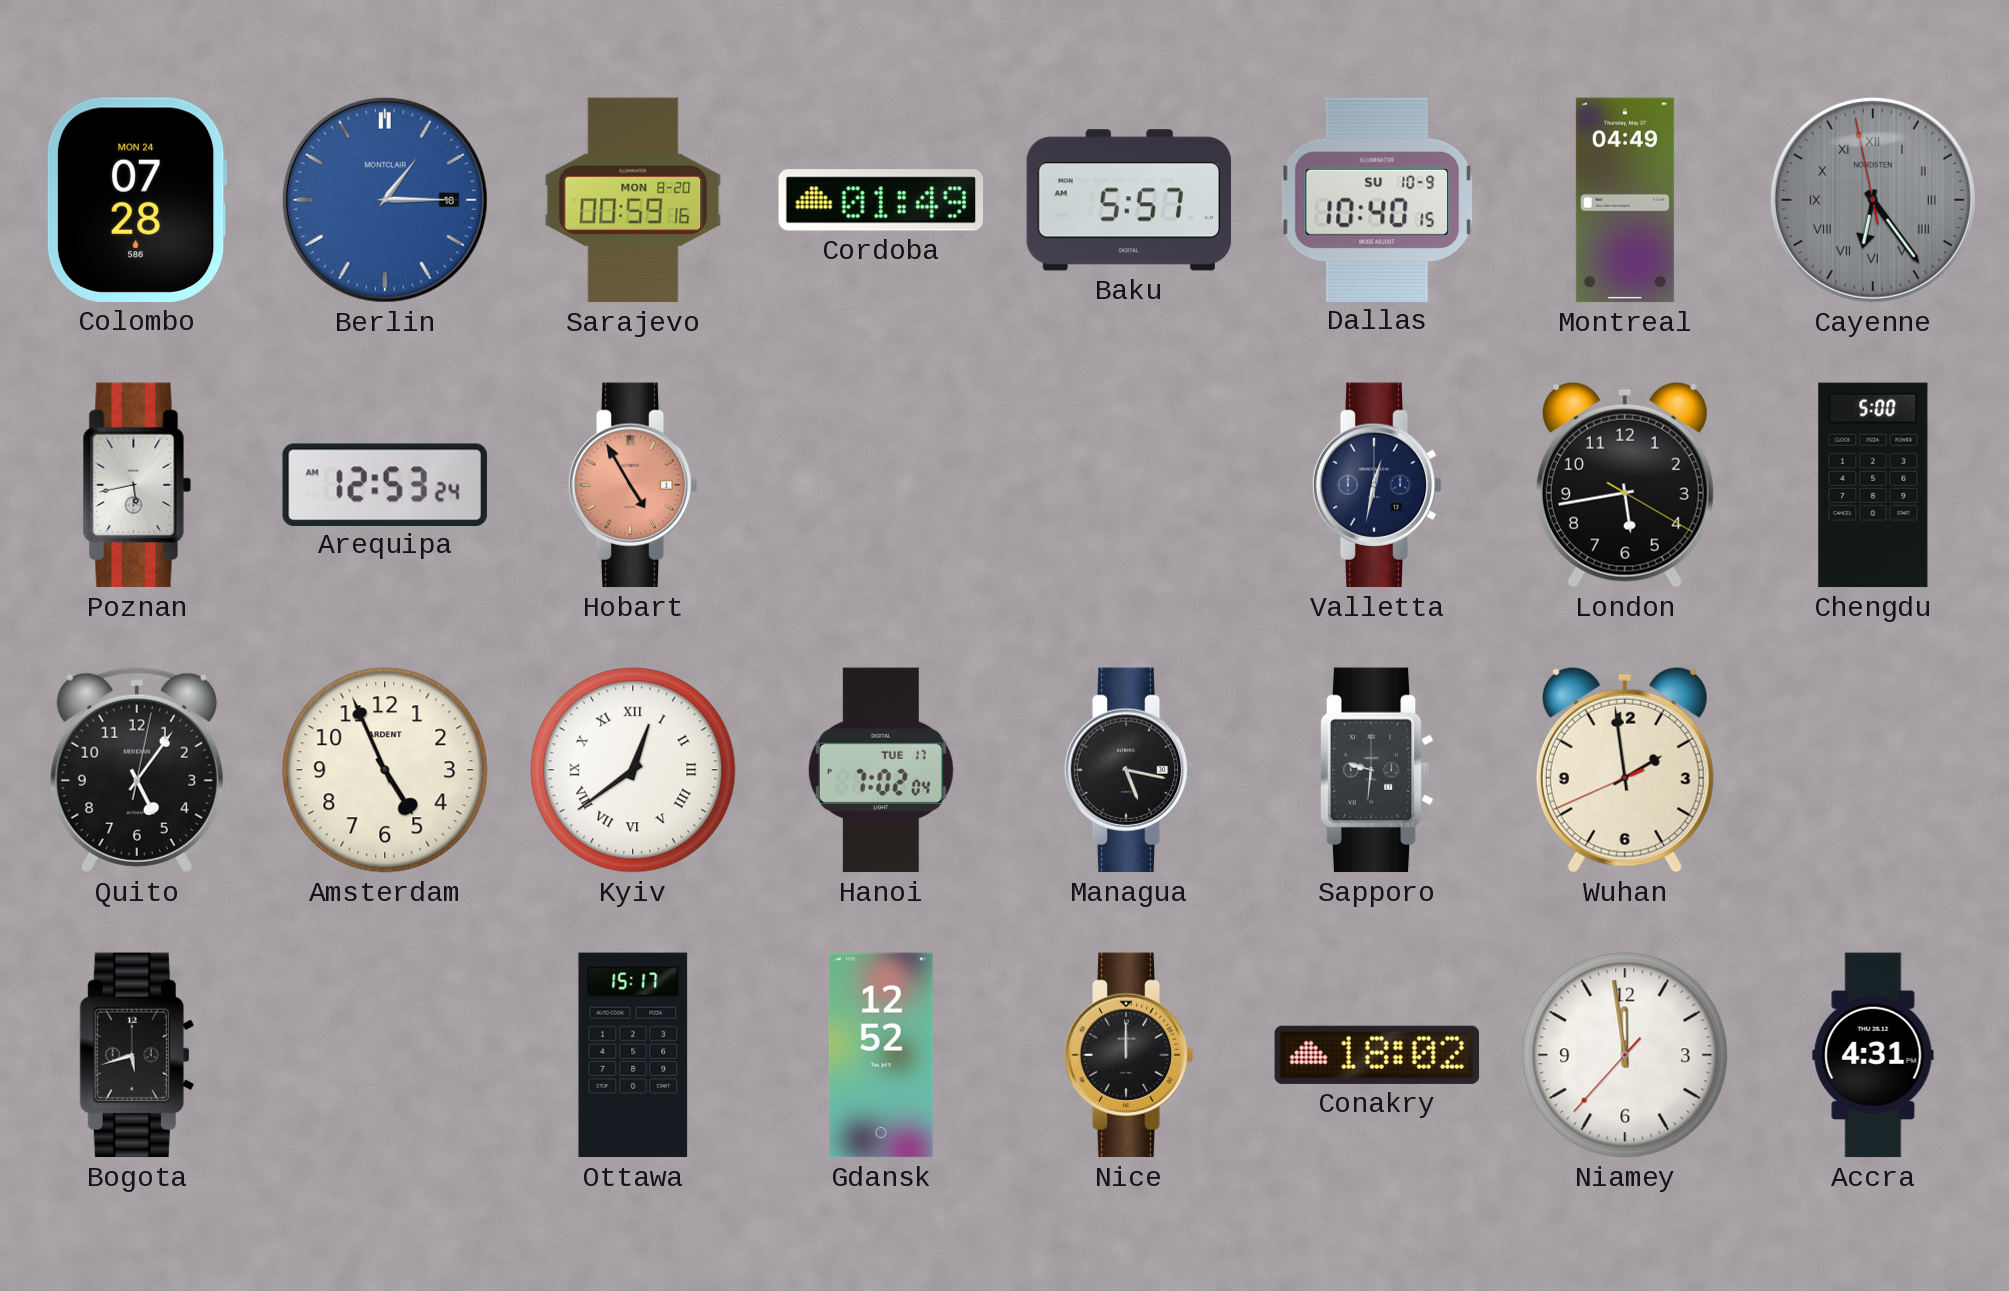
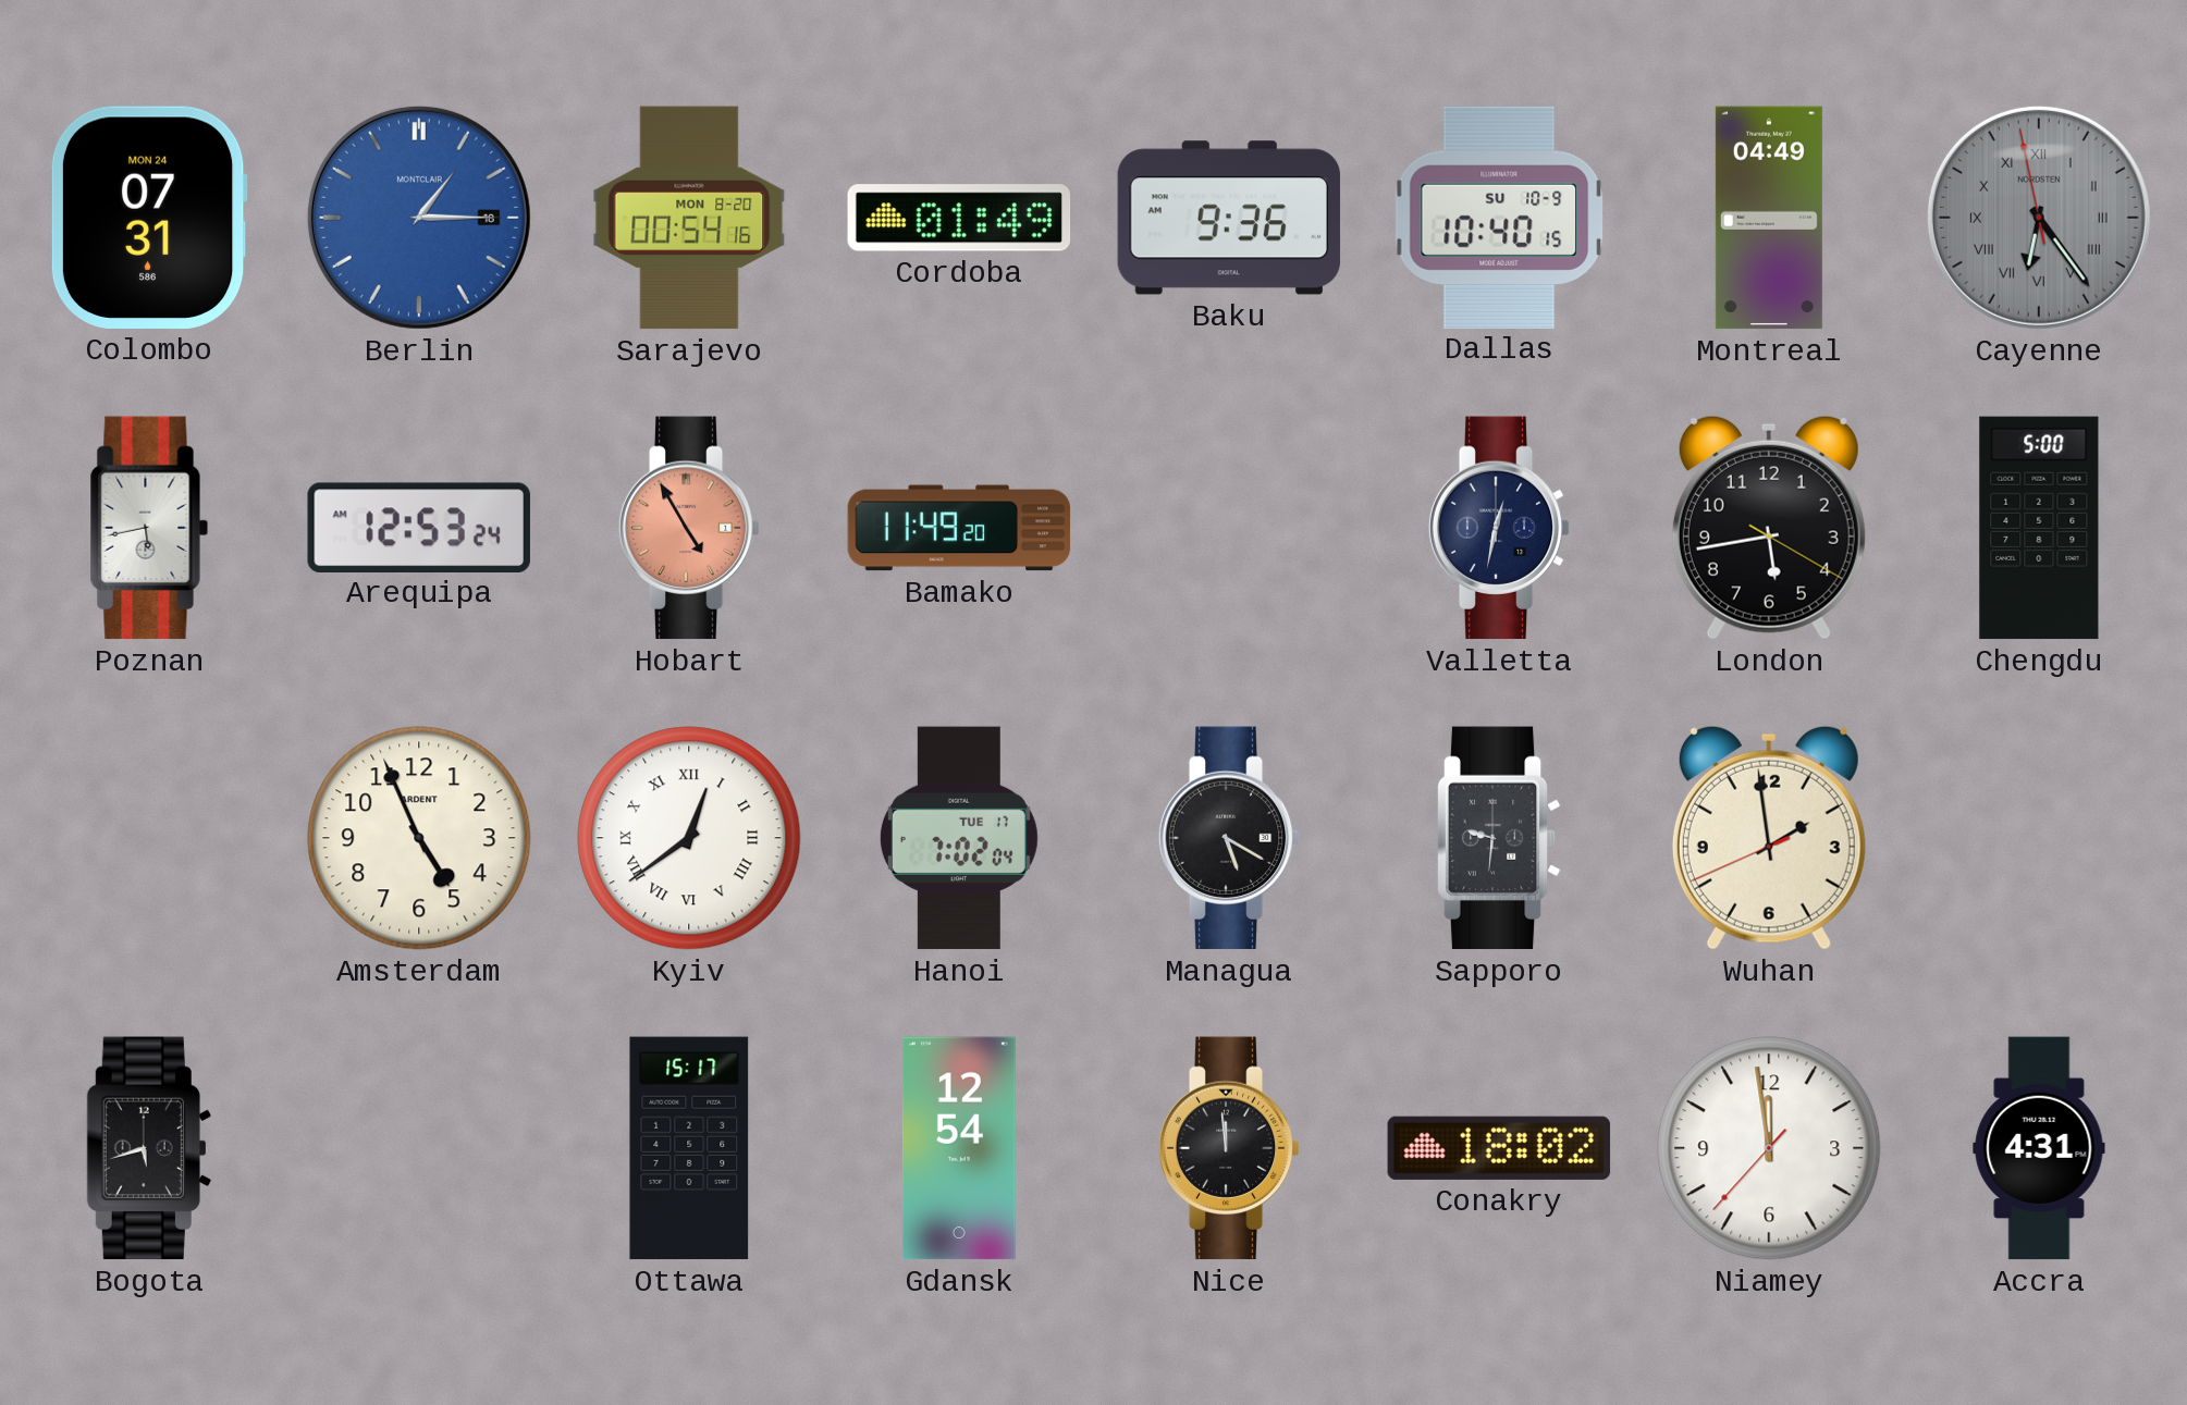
Colombo: 07:28 -> 07:31 (149, 218)
Sarajevo: 00:59 -> 00:54 (689, 218)
Baku: 5:57 -> 9:36 (1229, 218)
Bamako: none -> 11:49 (959, 528)
Quito: 5:06 -> none (137, 770)
Managua: 5:17 -> 5:20 (1229, 838)
Gdansk: 12:52 -> 12:54 (959, 1148)
Nice: 12:00 -> 11:59 (1229, 1148)
